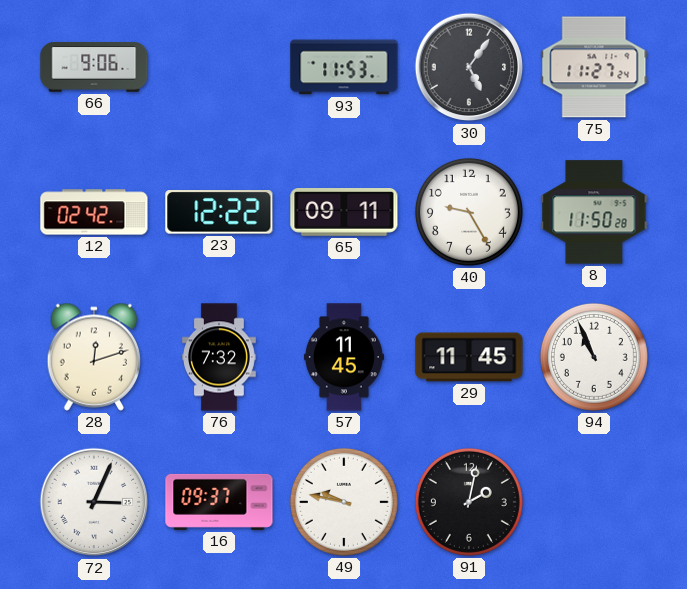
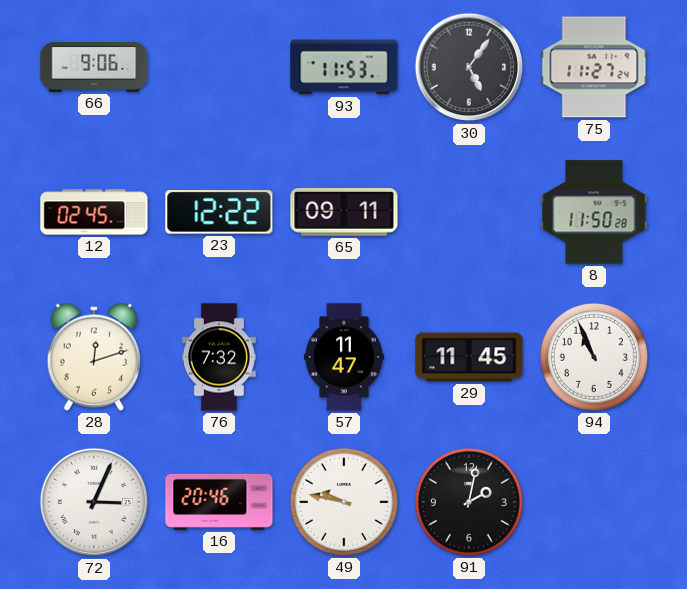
12: 02:42 -> 02:45 (94, 212)
40: 9:25 -> none (469, 212)
57: 11:45 -> 11:47 (344, 357)
16: 09:37 -> 20:46 (219, 502)
